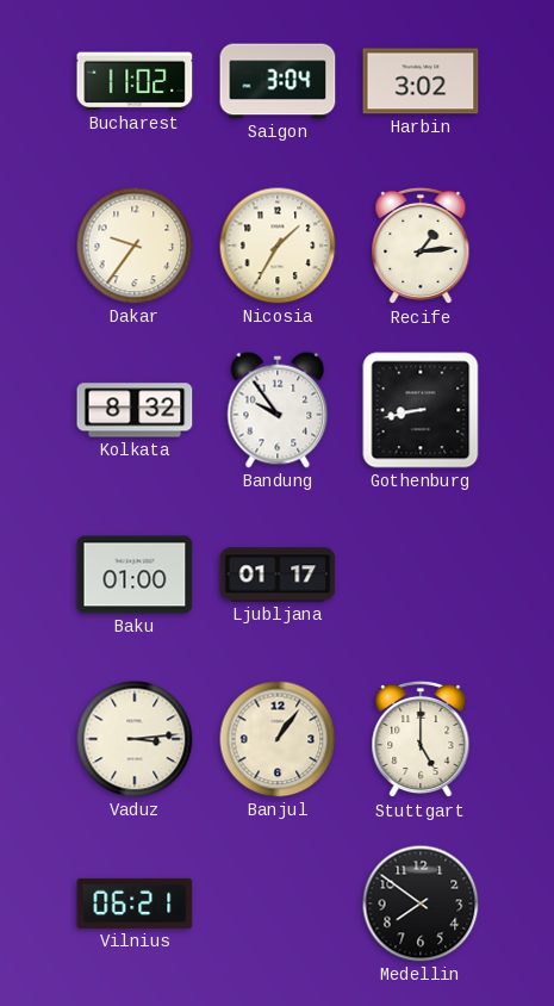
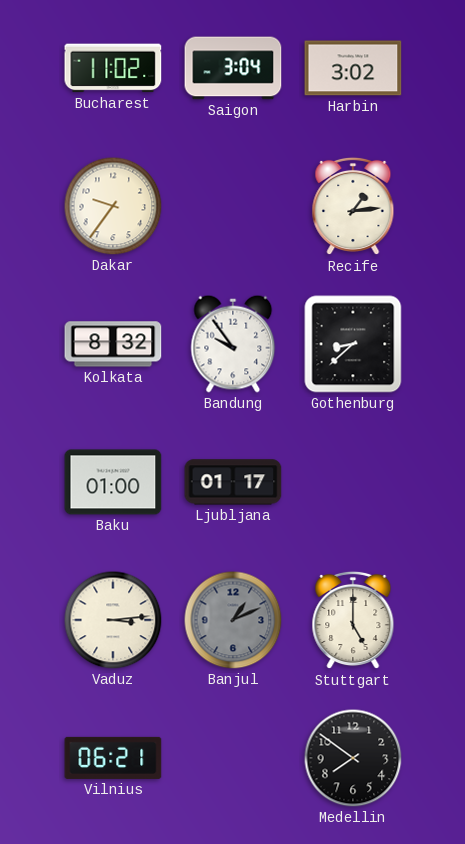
Nicosia: 1:35 -> none (278, 246)
Gothenburg: 8:43 -> 8:38 (353, 344)
Banjul: 1:06 -> 1:11 (233, 620)
Banjul dial: cream -> grey (233, 620)
